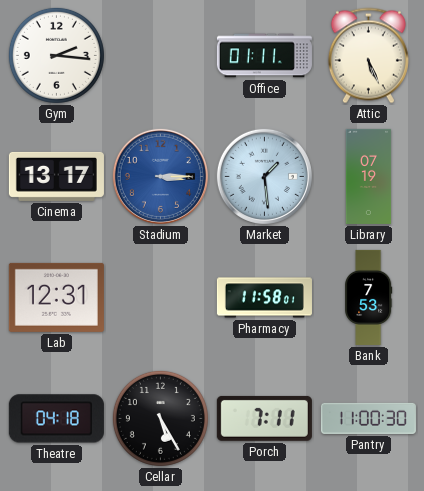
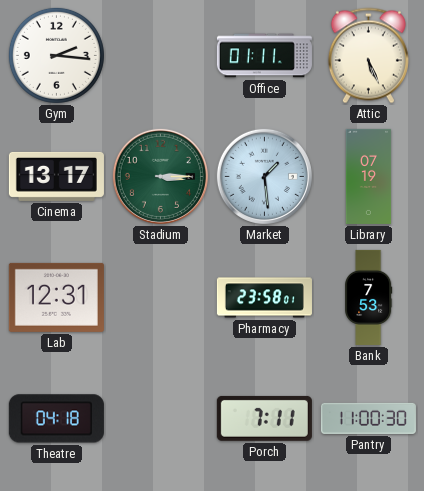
Stadium dial: blue -> green (160, 176)
Pharmacy: 11:58 -> 23:58 (264, 298)
Cellar: 5:25 -> none (160, 418)
